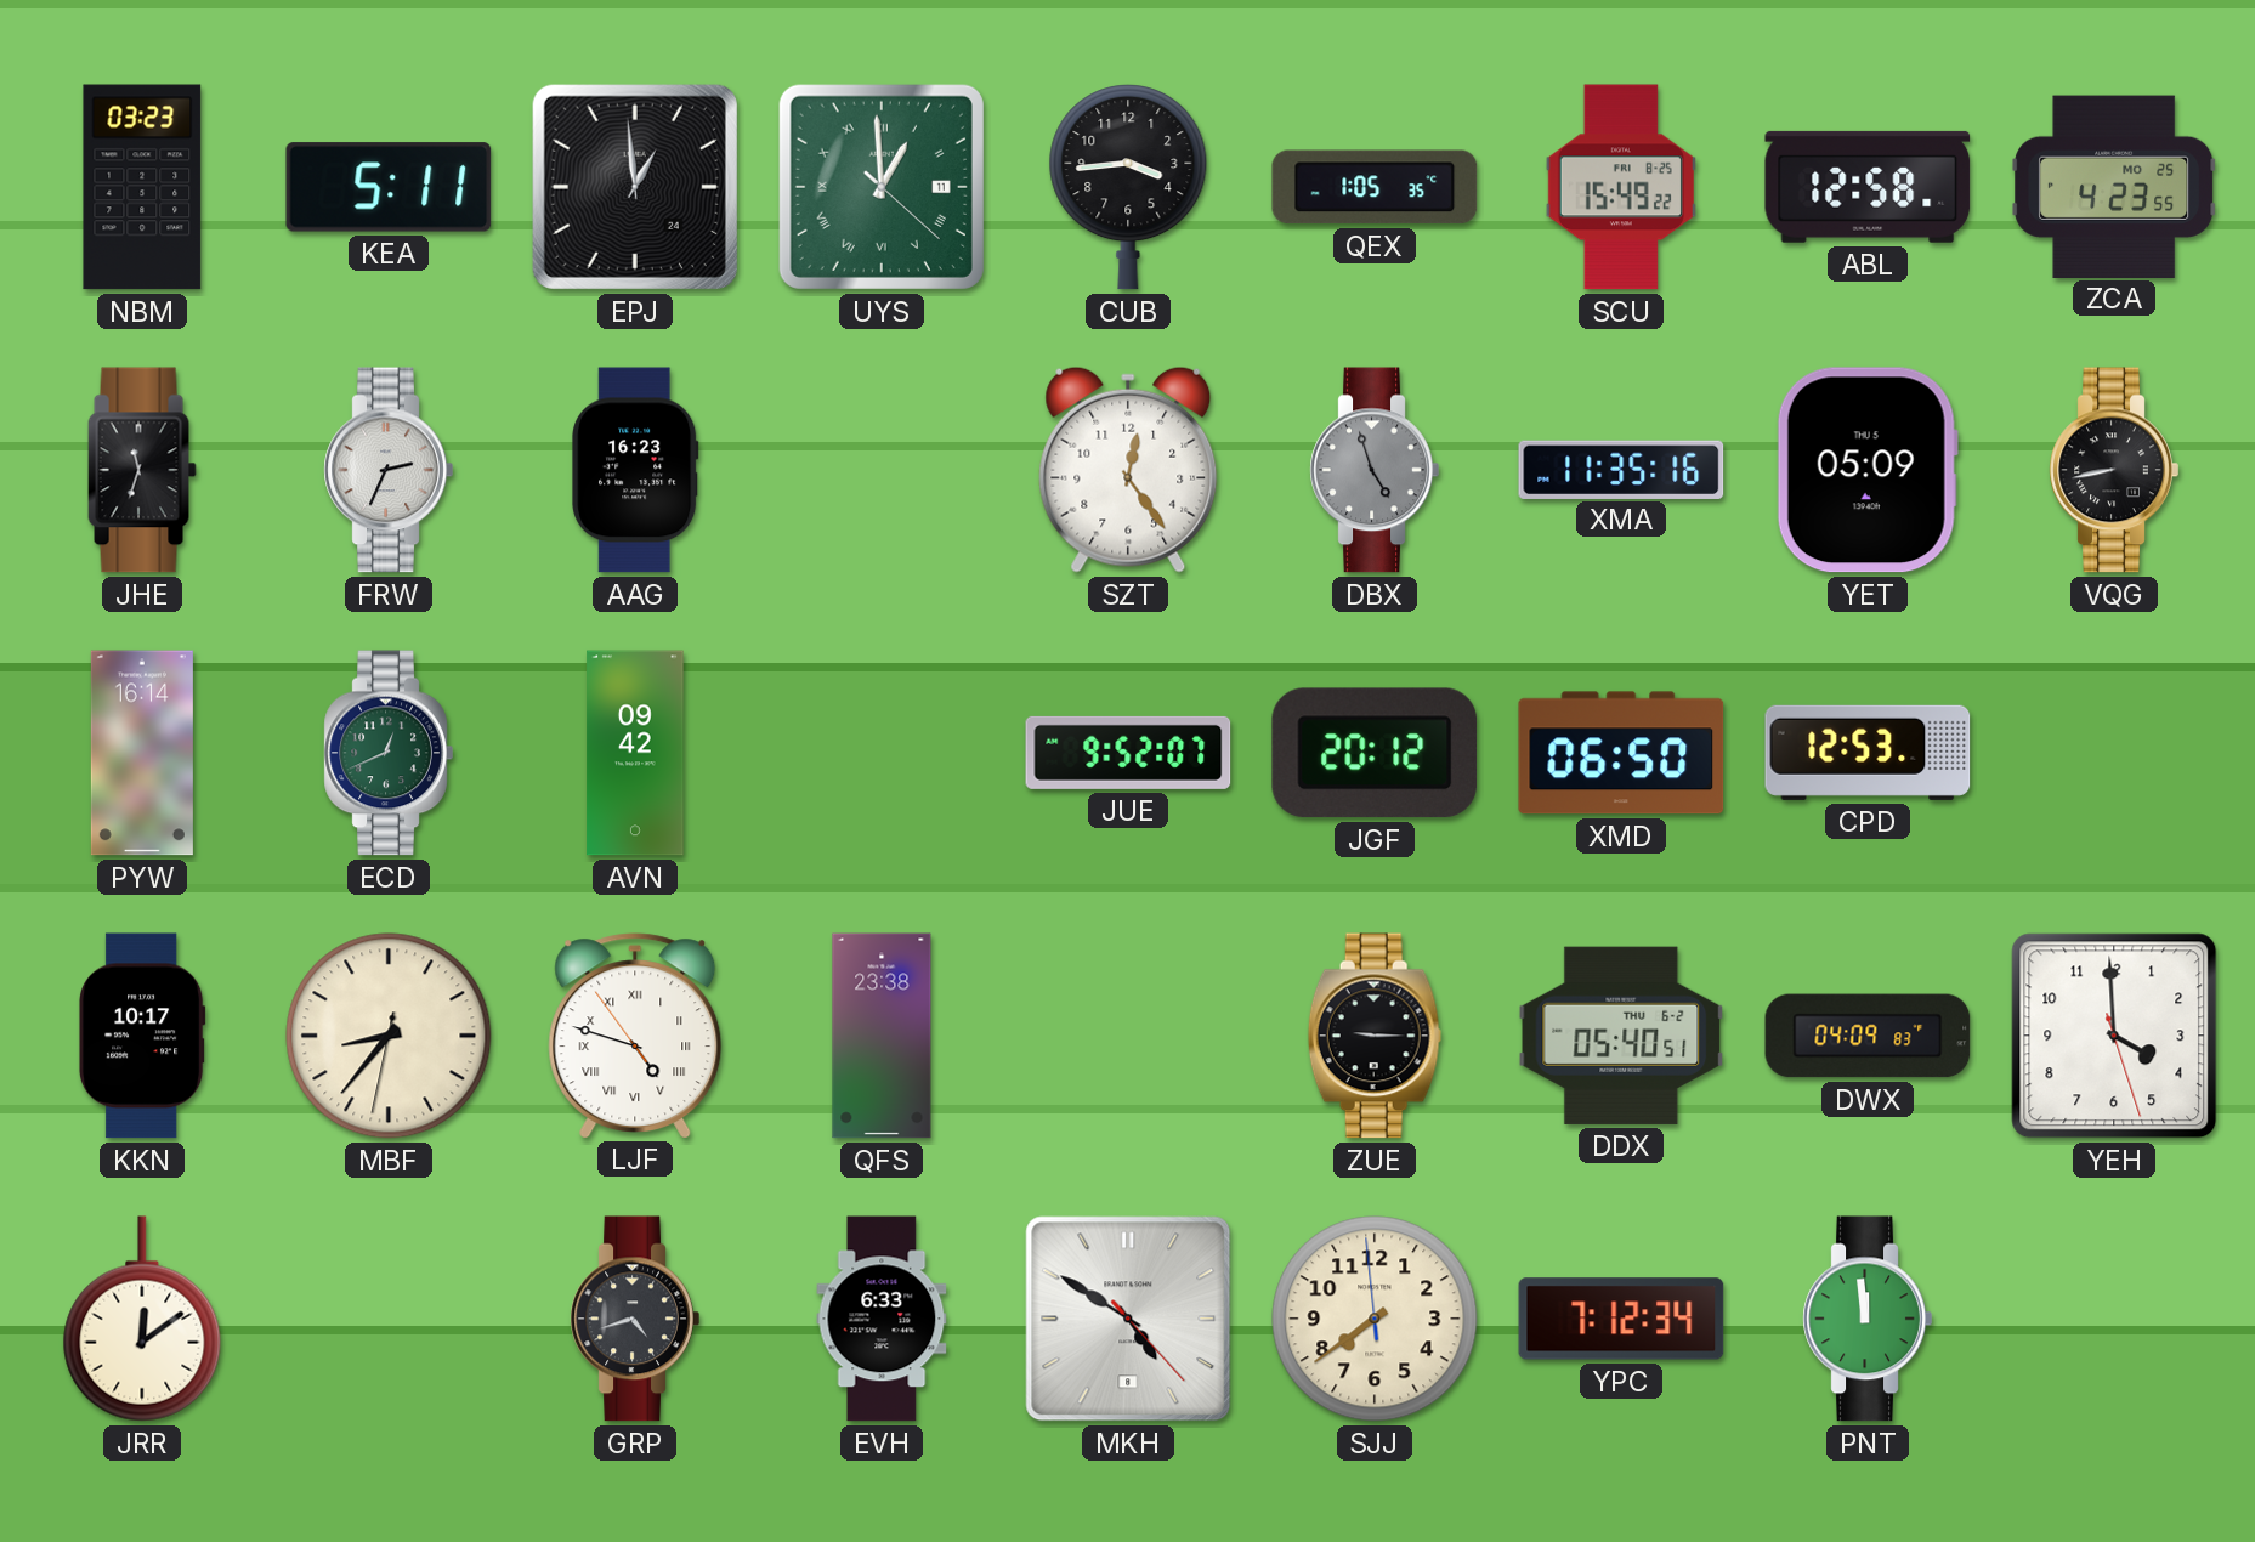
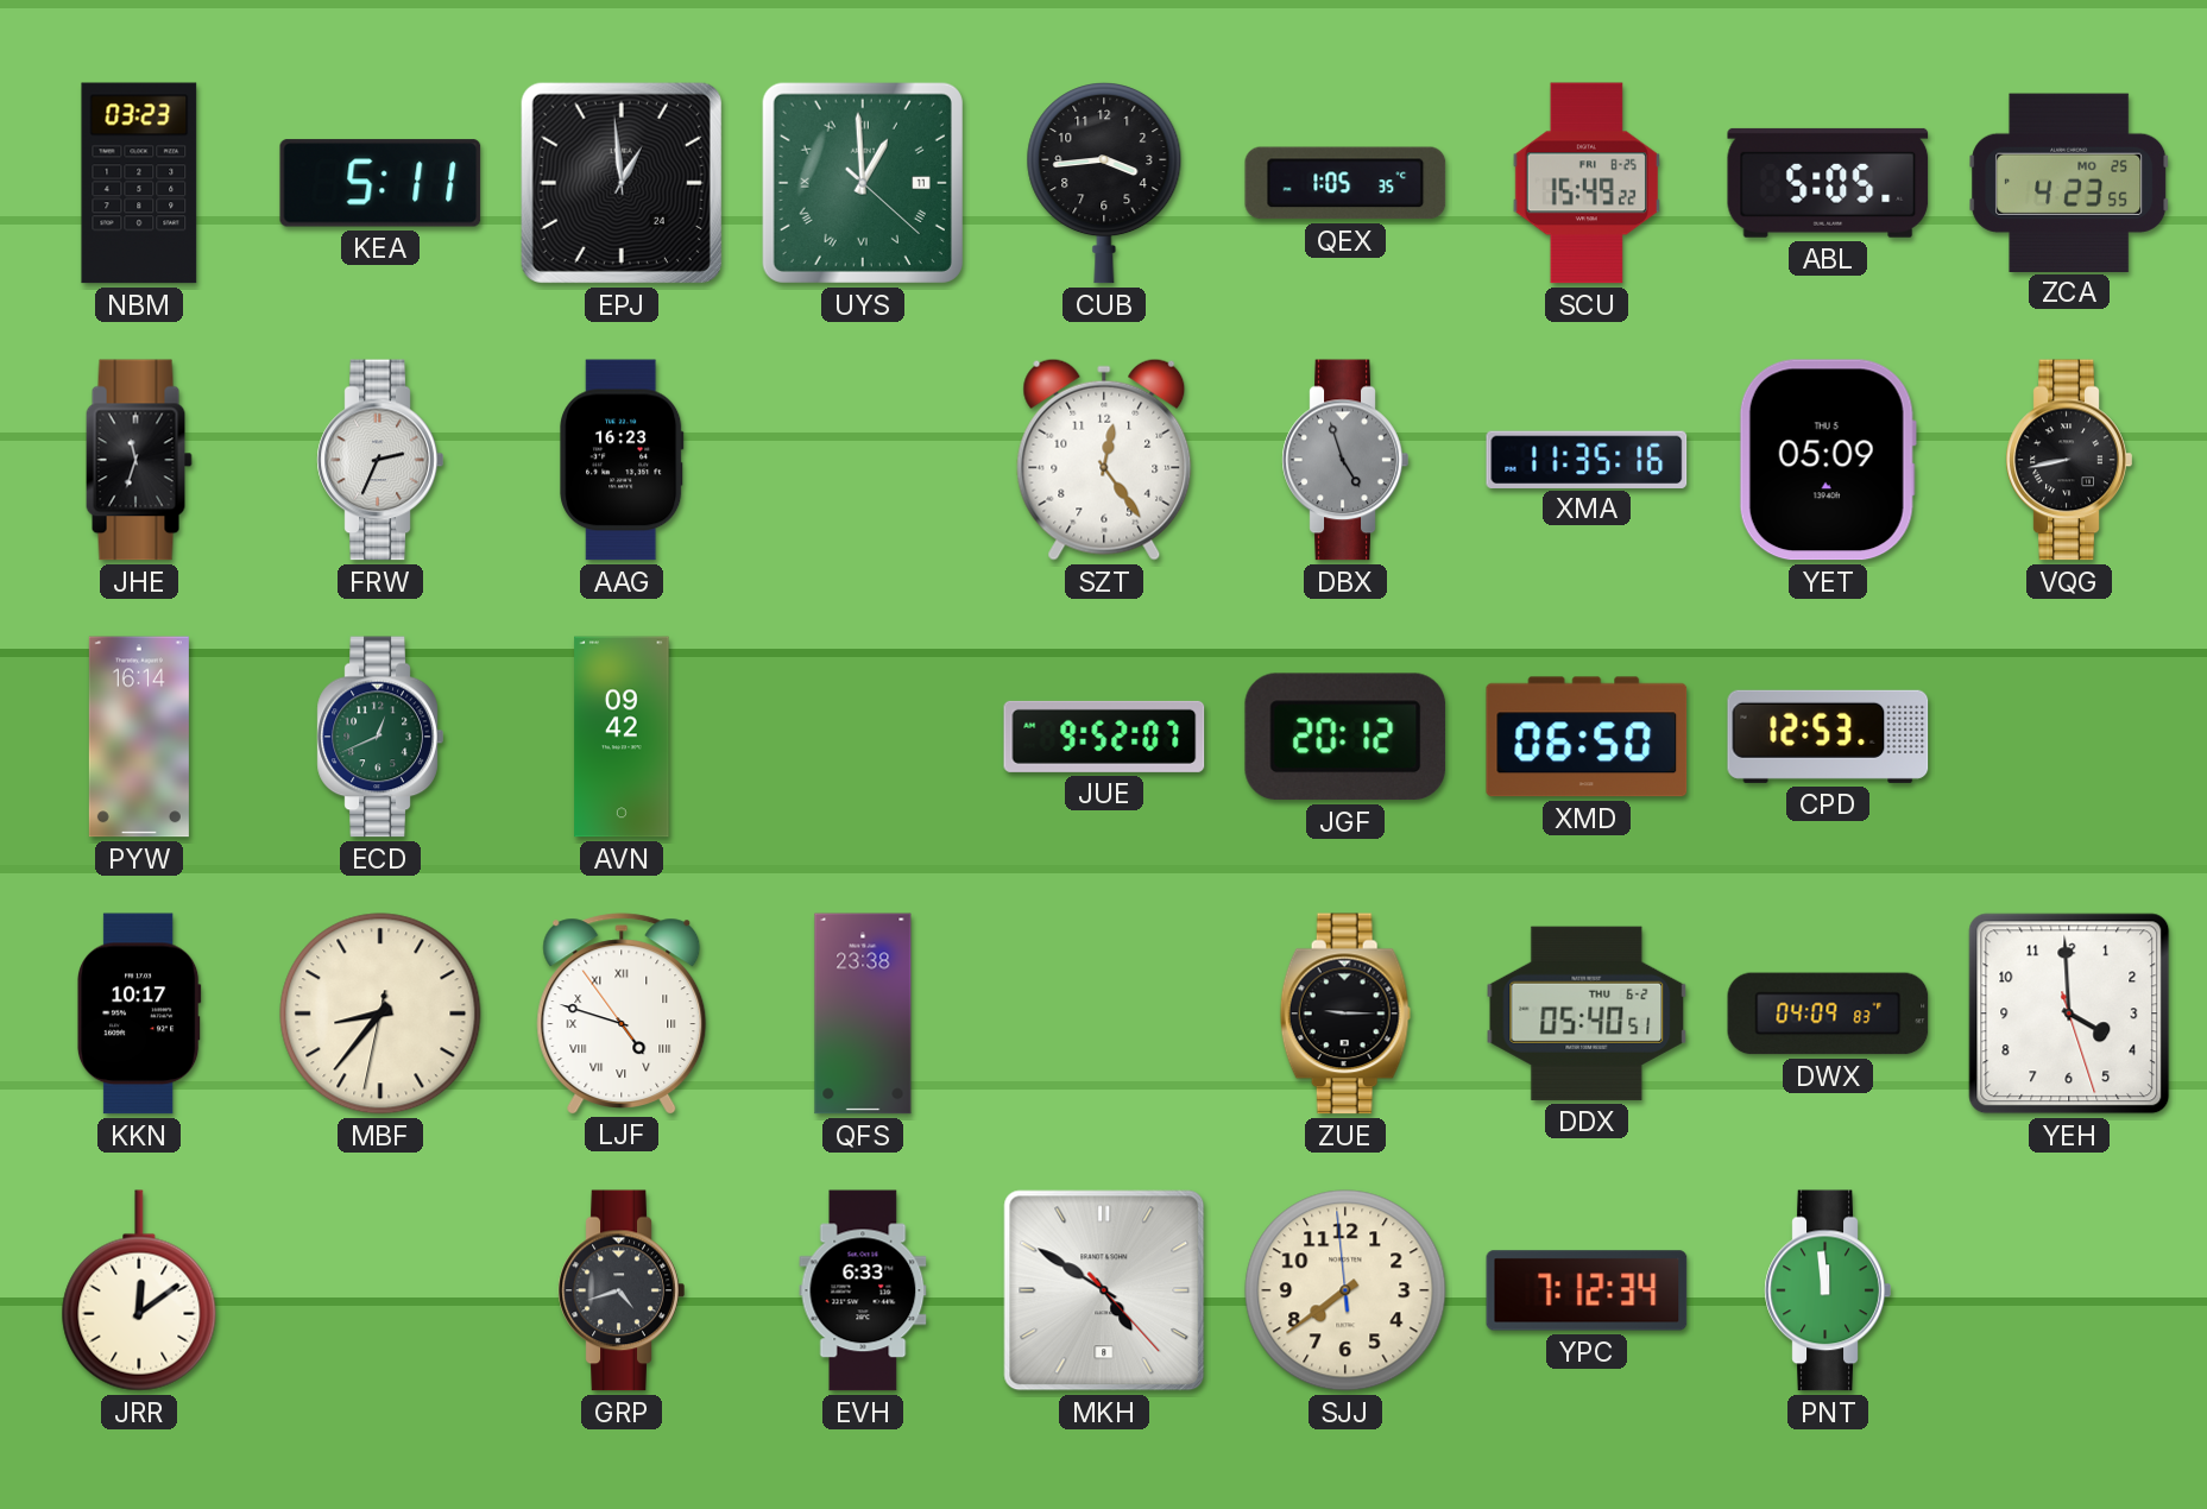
ABL: 12:58 -> 5:05 (1828, 183)
